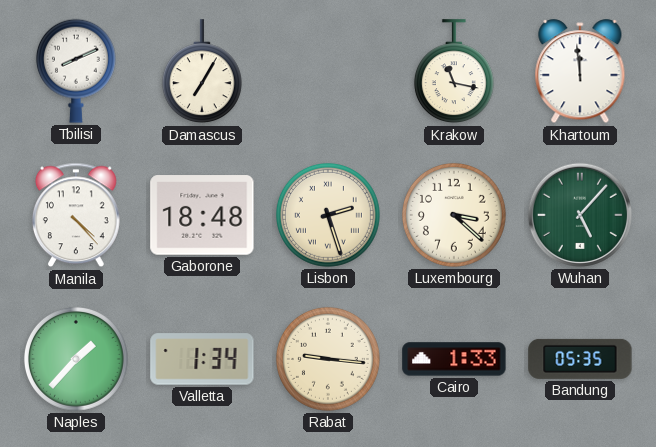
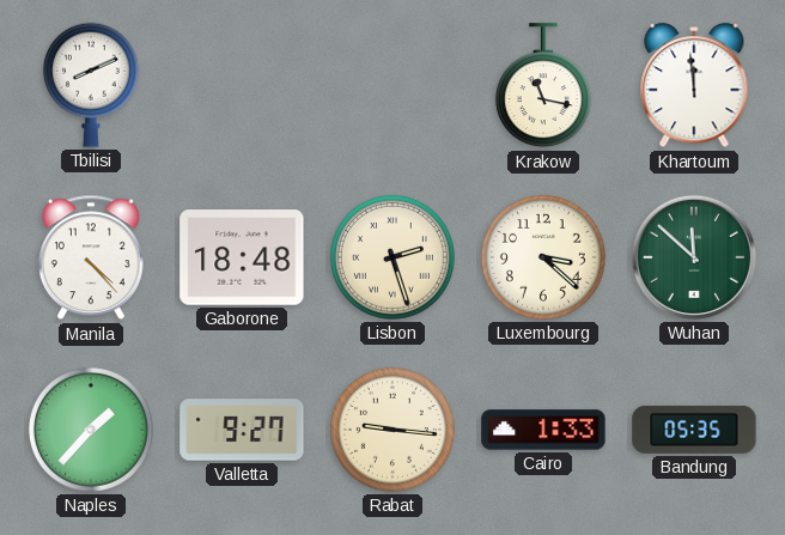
Damascus: 7:05 -> none (202, 72)
Wuhan: 5:07 -> 11:52 (694, 257)
Valletta: 1:34 -> 9:27 (242, 430)
